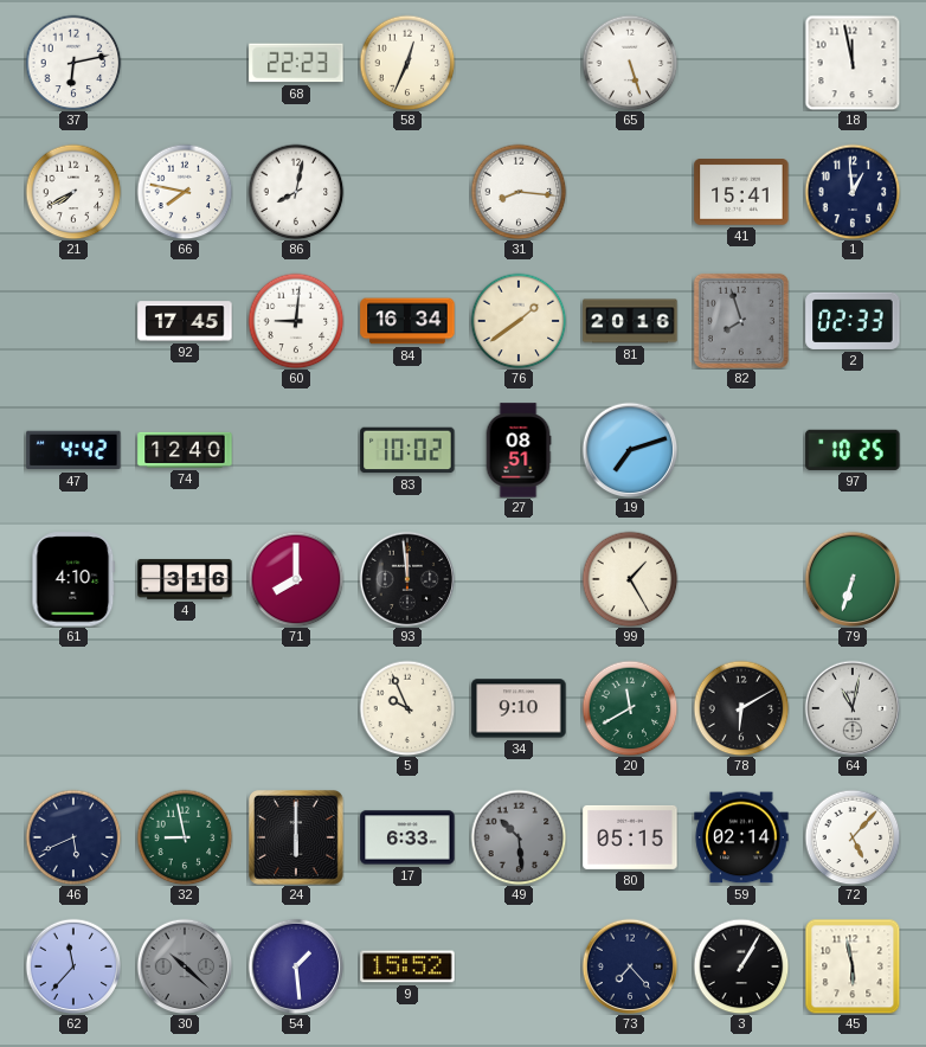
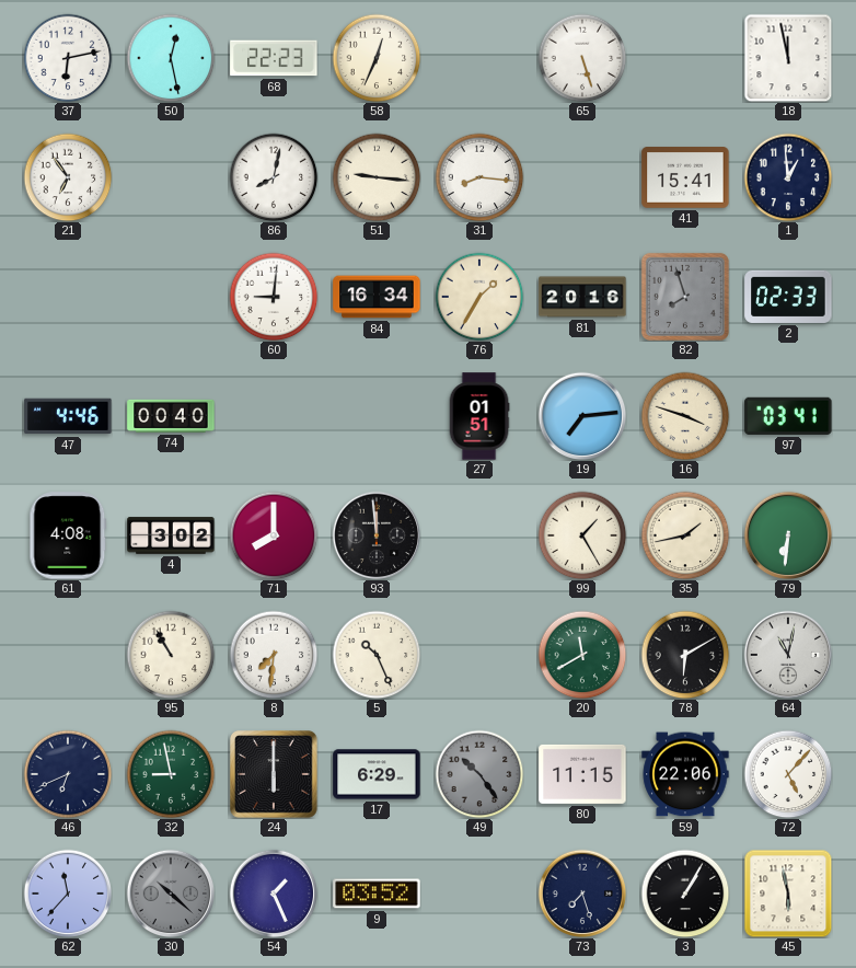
50: none -> 12:28 (171, 58)
21: 7:40 -> 6:54 (68, 177)
66: 7:47 -> none (185, 192)
51: none -> 9:16 (377, 177)
92: 17:45 -> none (185, 321)
76: 1:39 -> 1:35 (479, 297)
47: 4:42 -> 4:46 (68, 416)
74: 12:40 -> 00:40 (171, 416)
83: 10:02 -> none (407, 450)
27: 08:51 -> 01:51 (479, 416)
19: 7:12 -> 7:14 (582, 416)
16: none -> 3:48 (685, 416)
97: 10:25 -> 03:41 (788, 416)
61: 4:10 -> 4:08 (68, 535)
4: 3:16 -> 3:02 (171, 535)
35: none -> 1:43 (685, 535)
79: 6:33 -> 6:31 (788, 535)
95: none -> 10:55 (171, 655)
8: none -> 7:31 (274, 655)
5: 9:56 -> 10:26 (377, 655)
34: 9:10 -> none (519, 708)
46: 5:41 -> 6:41 (68, 774)
17: 6:33 -> 6:29 (377, 774)
49: 10:29 -> 10:24 (479, 774)
80: 05:15 -> 11:15 (582, 774)
59: 02:14 -> 22:06 (685, 774)
54: 1:29 -> 1:26 (274, 894)
9: 15:52 -> 03:52 (377, 894)
73: 7:23 -> 7:27 (582, 894)
